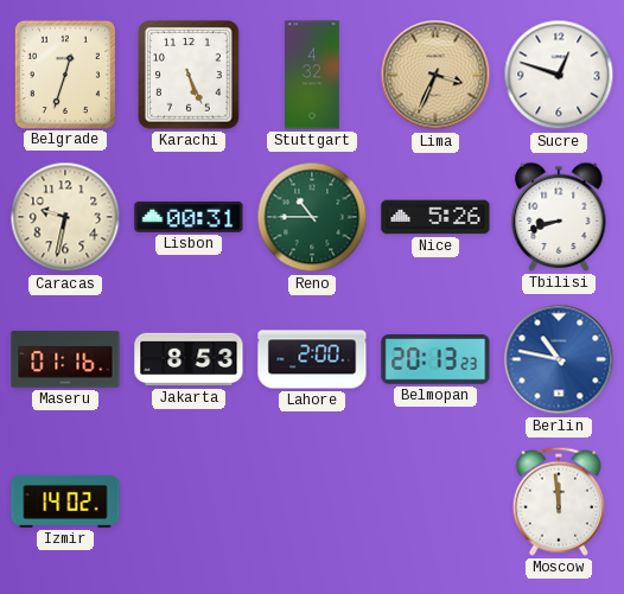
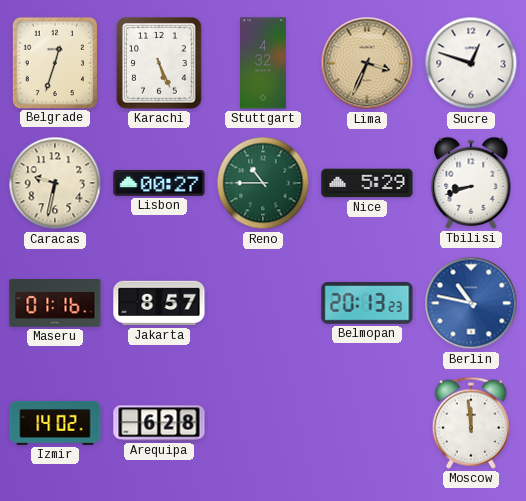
Lisbon: 00:31 -> 00:27 (159, 183)
Nice: 5:26 -> 5:29 (367, 183)
Jakarta: 8:53 -> 8:57 (159, 303)
Lahore: 2:00 -> none (312, 359)
Arequipa: none -> 6:28 (159, 423)
